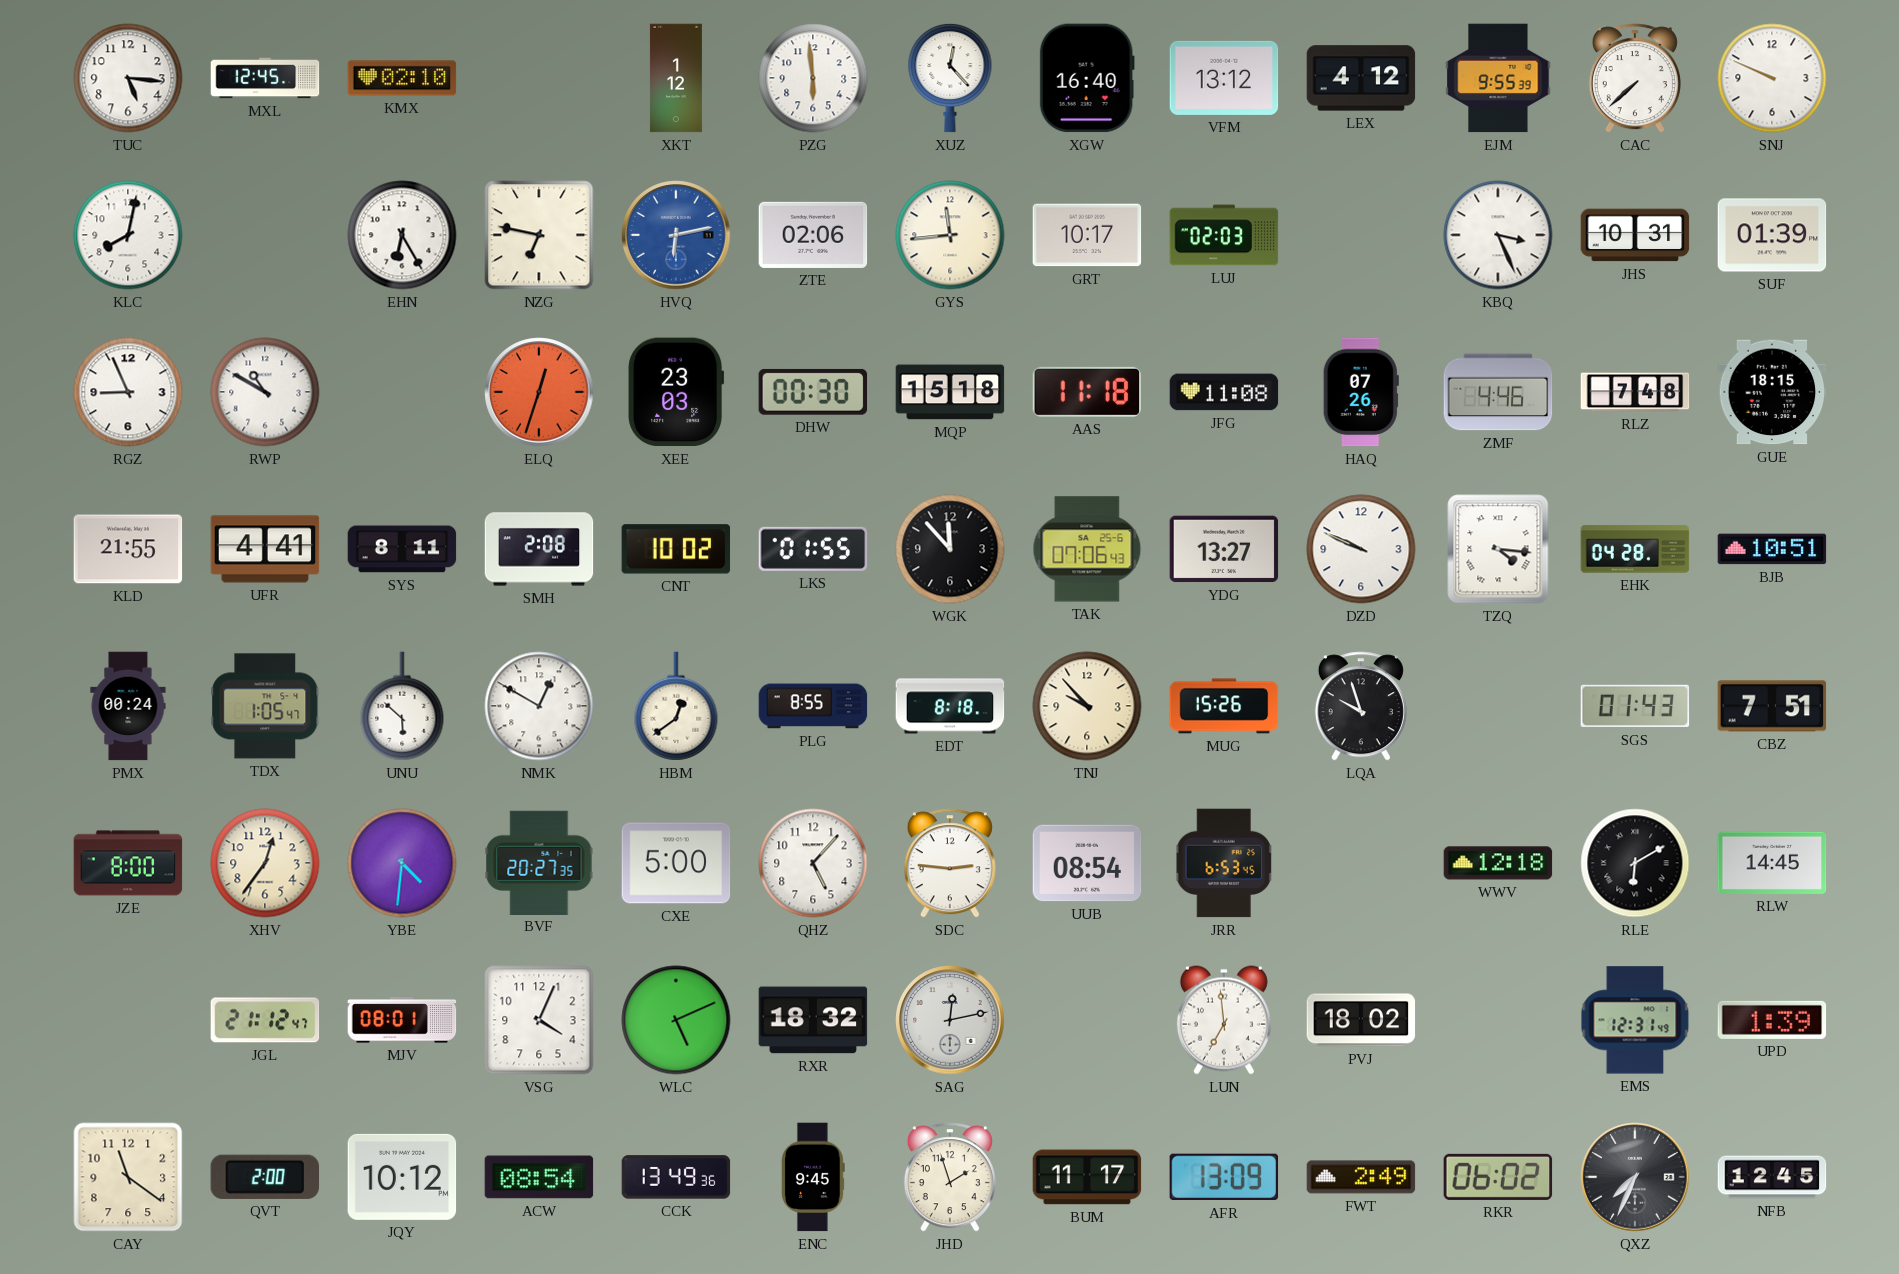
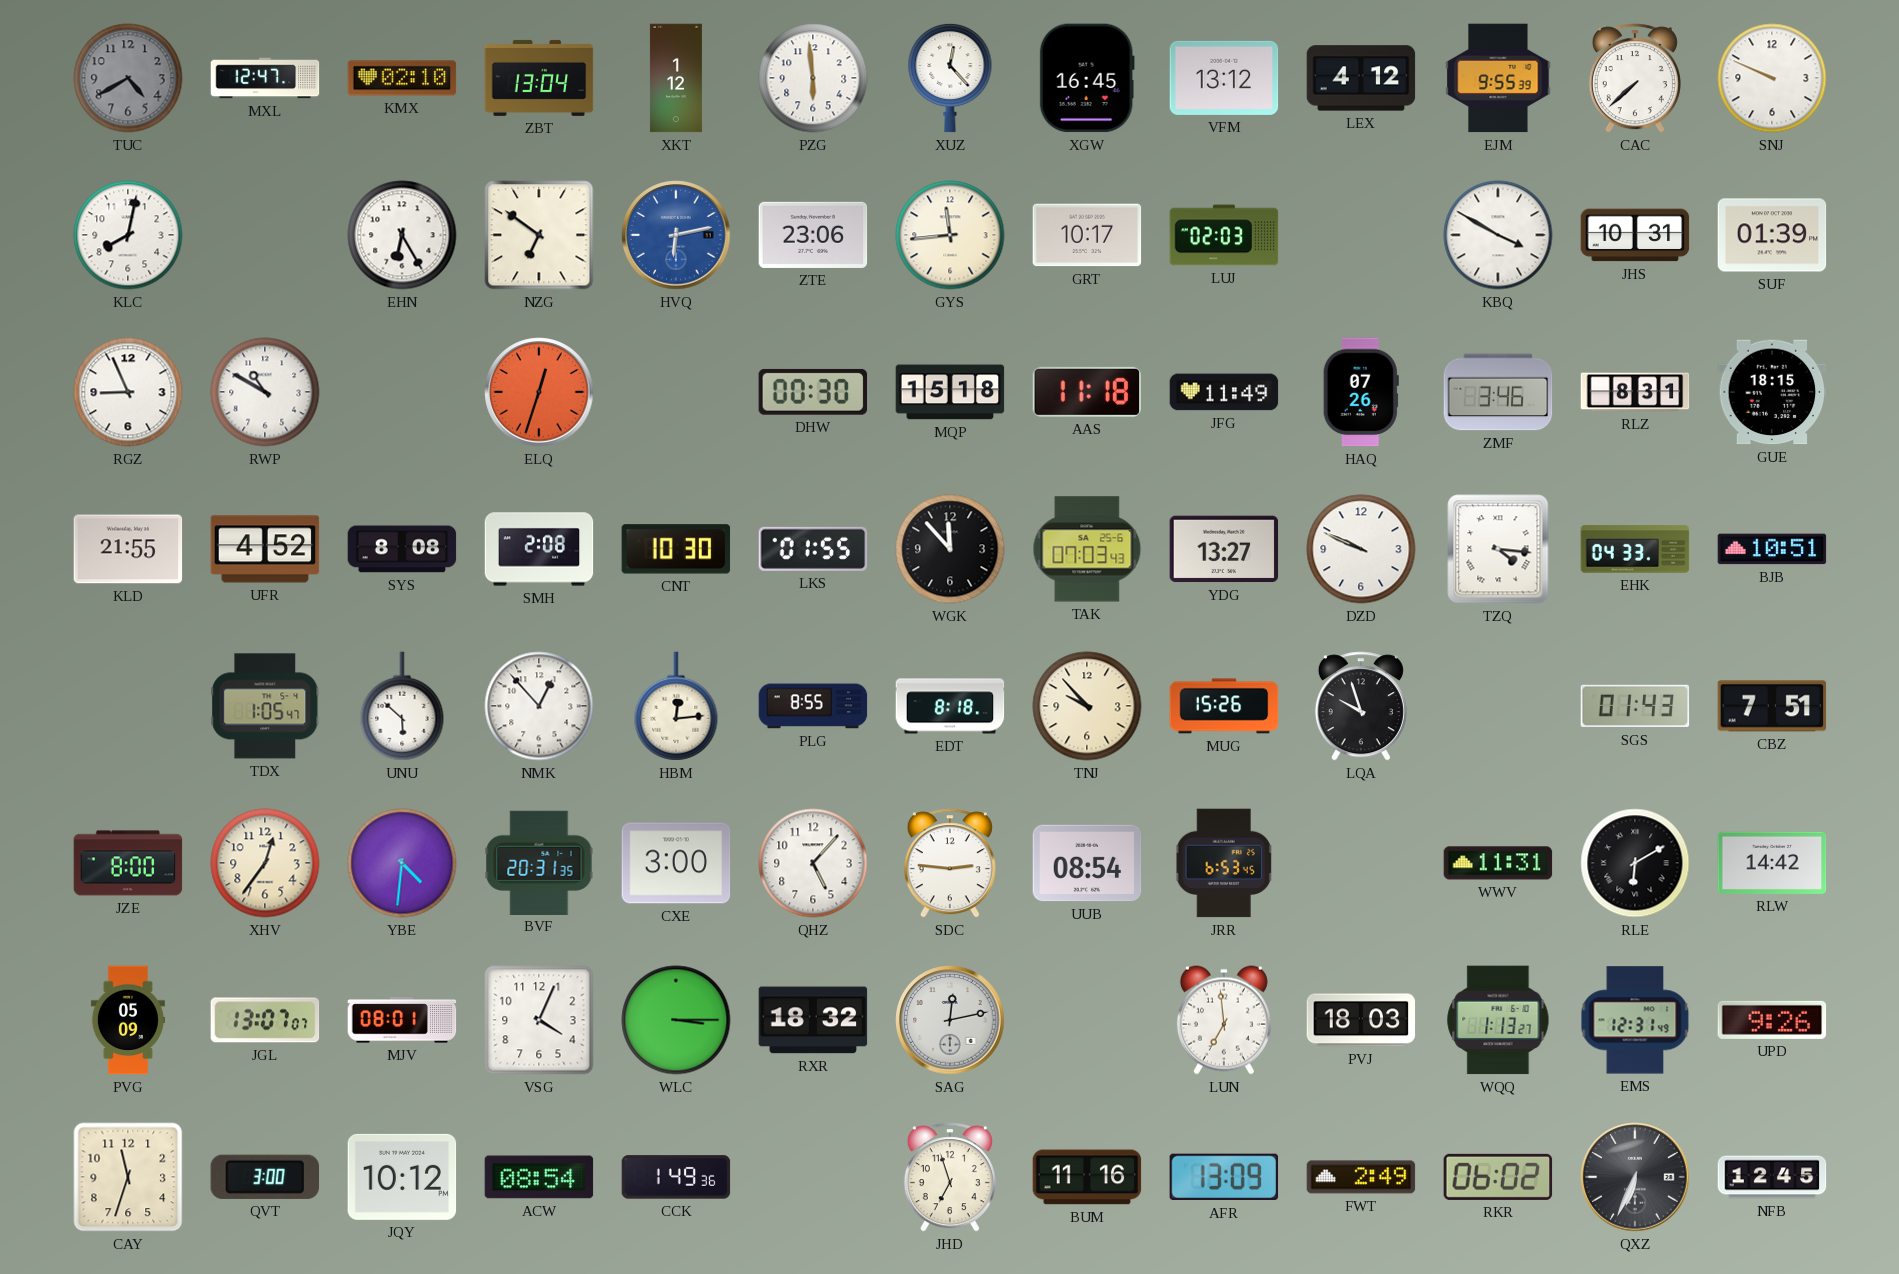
TUC: 5:16 -> 4:40 (128, 78)
TUC dial: white -> grey (128, 78)
MXL: 12:45 -> 12:47 (265, 78)
ZBT: none -> 13:04 (539, 78)
XGW: 16:40 -> 16:45 (1087, 78)
NZG: 6:47 -> 6:51 (539, 235)
ZTE: 02:06 -> 23:06 (813, 235)
KBQ: 3:26 -> 3:50 (1498, 235)
XEE: 23:03 -> none (676, 392)
JFG: 11:08 -> 11:49 (1224, 392)
ZMF: 4:46 -> 3:46 (1498, 392)
RLZ: 7:48 -> 8:31 (1635, 392)
UFR: 4:41 -> 4:52 (265, 549)
SYS: 8:11 -> 8:08 (402, 549)
CNT: 10:02 -> 10:30 (676, 549)
TAK: 07:06 -> 07:03 (1087, 549)
EHK: 04:28 -> 04:33 (1635, 549)
PMX: 00:24 -> none (128, 706)
NMK: 12:50 -> 12:53 (539, 706)
HBM: 12:39 -> 12:14 (676, 706)
BVF: 20:27 -> 20:31 (539, 862)
CXE: 5:00 -> 3:00 (676, 863)
WWV: 12:18 -> 11:31 (1498, 863)
RLW: 14:45 -> 14:42 (1772, 863)
PVG: none -> 05:09 (128, 1020)
JGL: 21:12 -> 13:07 (265, 1020)
WLC: 5:11 -> 3:15 (676, 1020)
PVJ: 18:02 -> 18:03 (1361, 1020)
WQQ: none -> 1:13 (1498, 1020)
UPD: 1:39 -> 9:26 (1772, 1020)
CAY: 11:21 -> 11:33 (128, 1177)
QVT: 2:00 -> 3:00 (264, 1177)
CCK: 13:49 -> 1:49 (676, 1177)
ENC: 9:45 -> none (813, 1177)
JHD: 1:57 -> 6:57 (950, 1177)
BUM: 11:17 -> 11:16 (1087, 1177)
QXZ: 7:34 -> 6:34 (1635, 1177)
